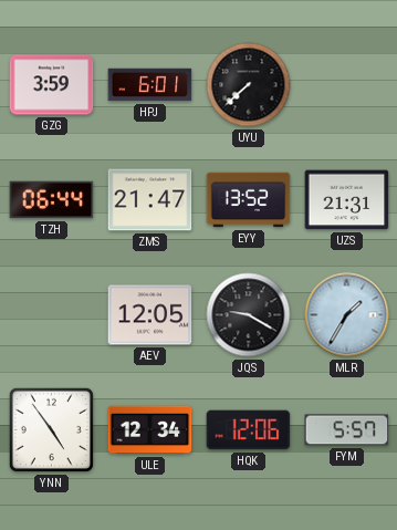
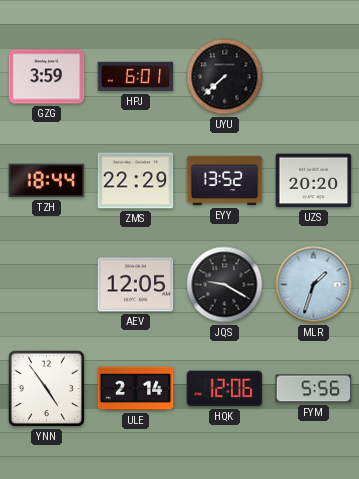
TZH: 06:44 -> 18:44 (47, 181)
ZMS: 21:47 -> 22:29 (136, 181)
UZS: 21:31 -> 20:20 (314, 181)
MLR: 1:35 -> 1:33 (314, 285)
ULE: 12:34 -> 2:14 (136, 389)
FYM: 5:57 -> 5:56 (314, 389)
